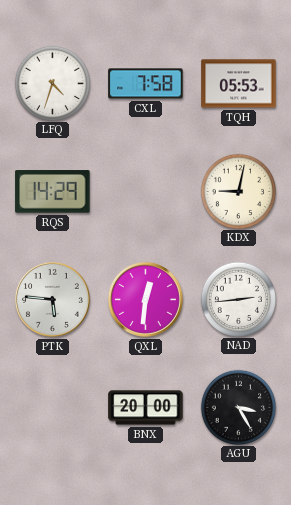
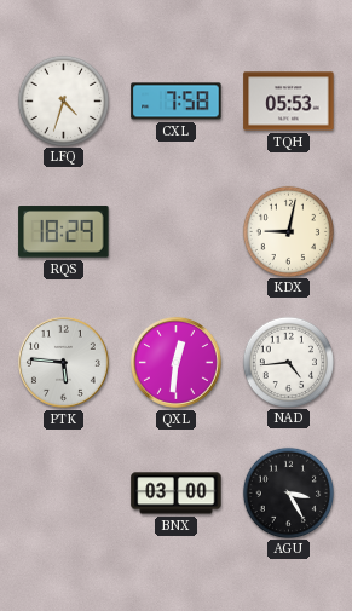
RQS: 14:29 -> 18:29 (64, 232)
NAD: 2:44 -> 4:44 (288, 362)
BNX: 20:00 -> 03:00 (177, 494)
